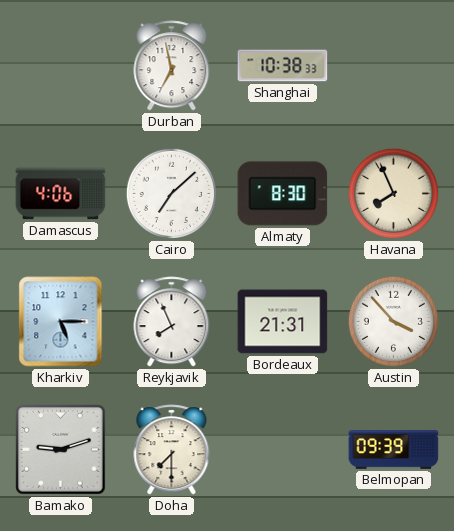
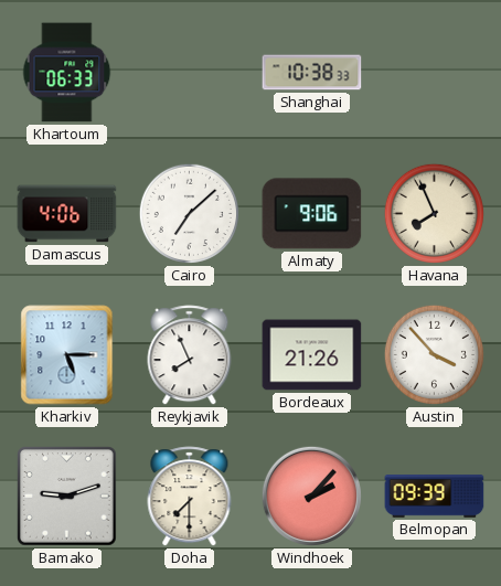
Khartoum: none -> 06:33 (67, 73)
Durban: 6:58 -> none (172, 66)
Almaty: 8:30 -> 9:06 (312, 214)
Bordeaux: 21:31 -> 21:26 (312, 355)
Windhoek: none -> 2:07 (311, 496)
